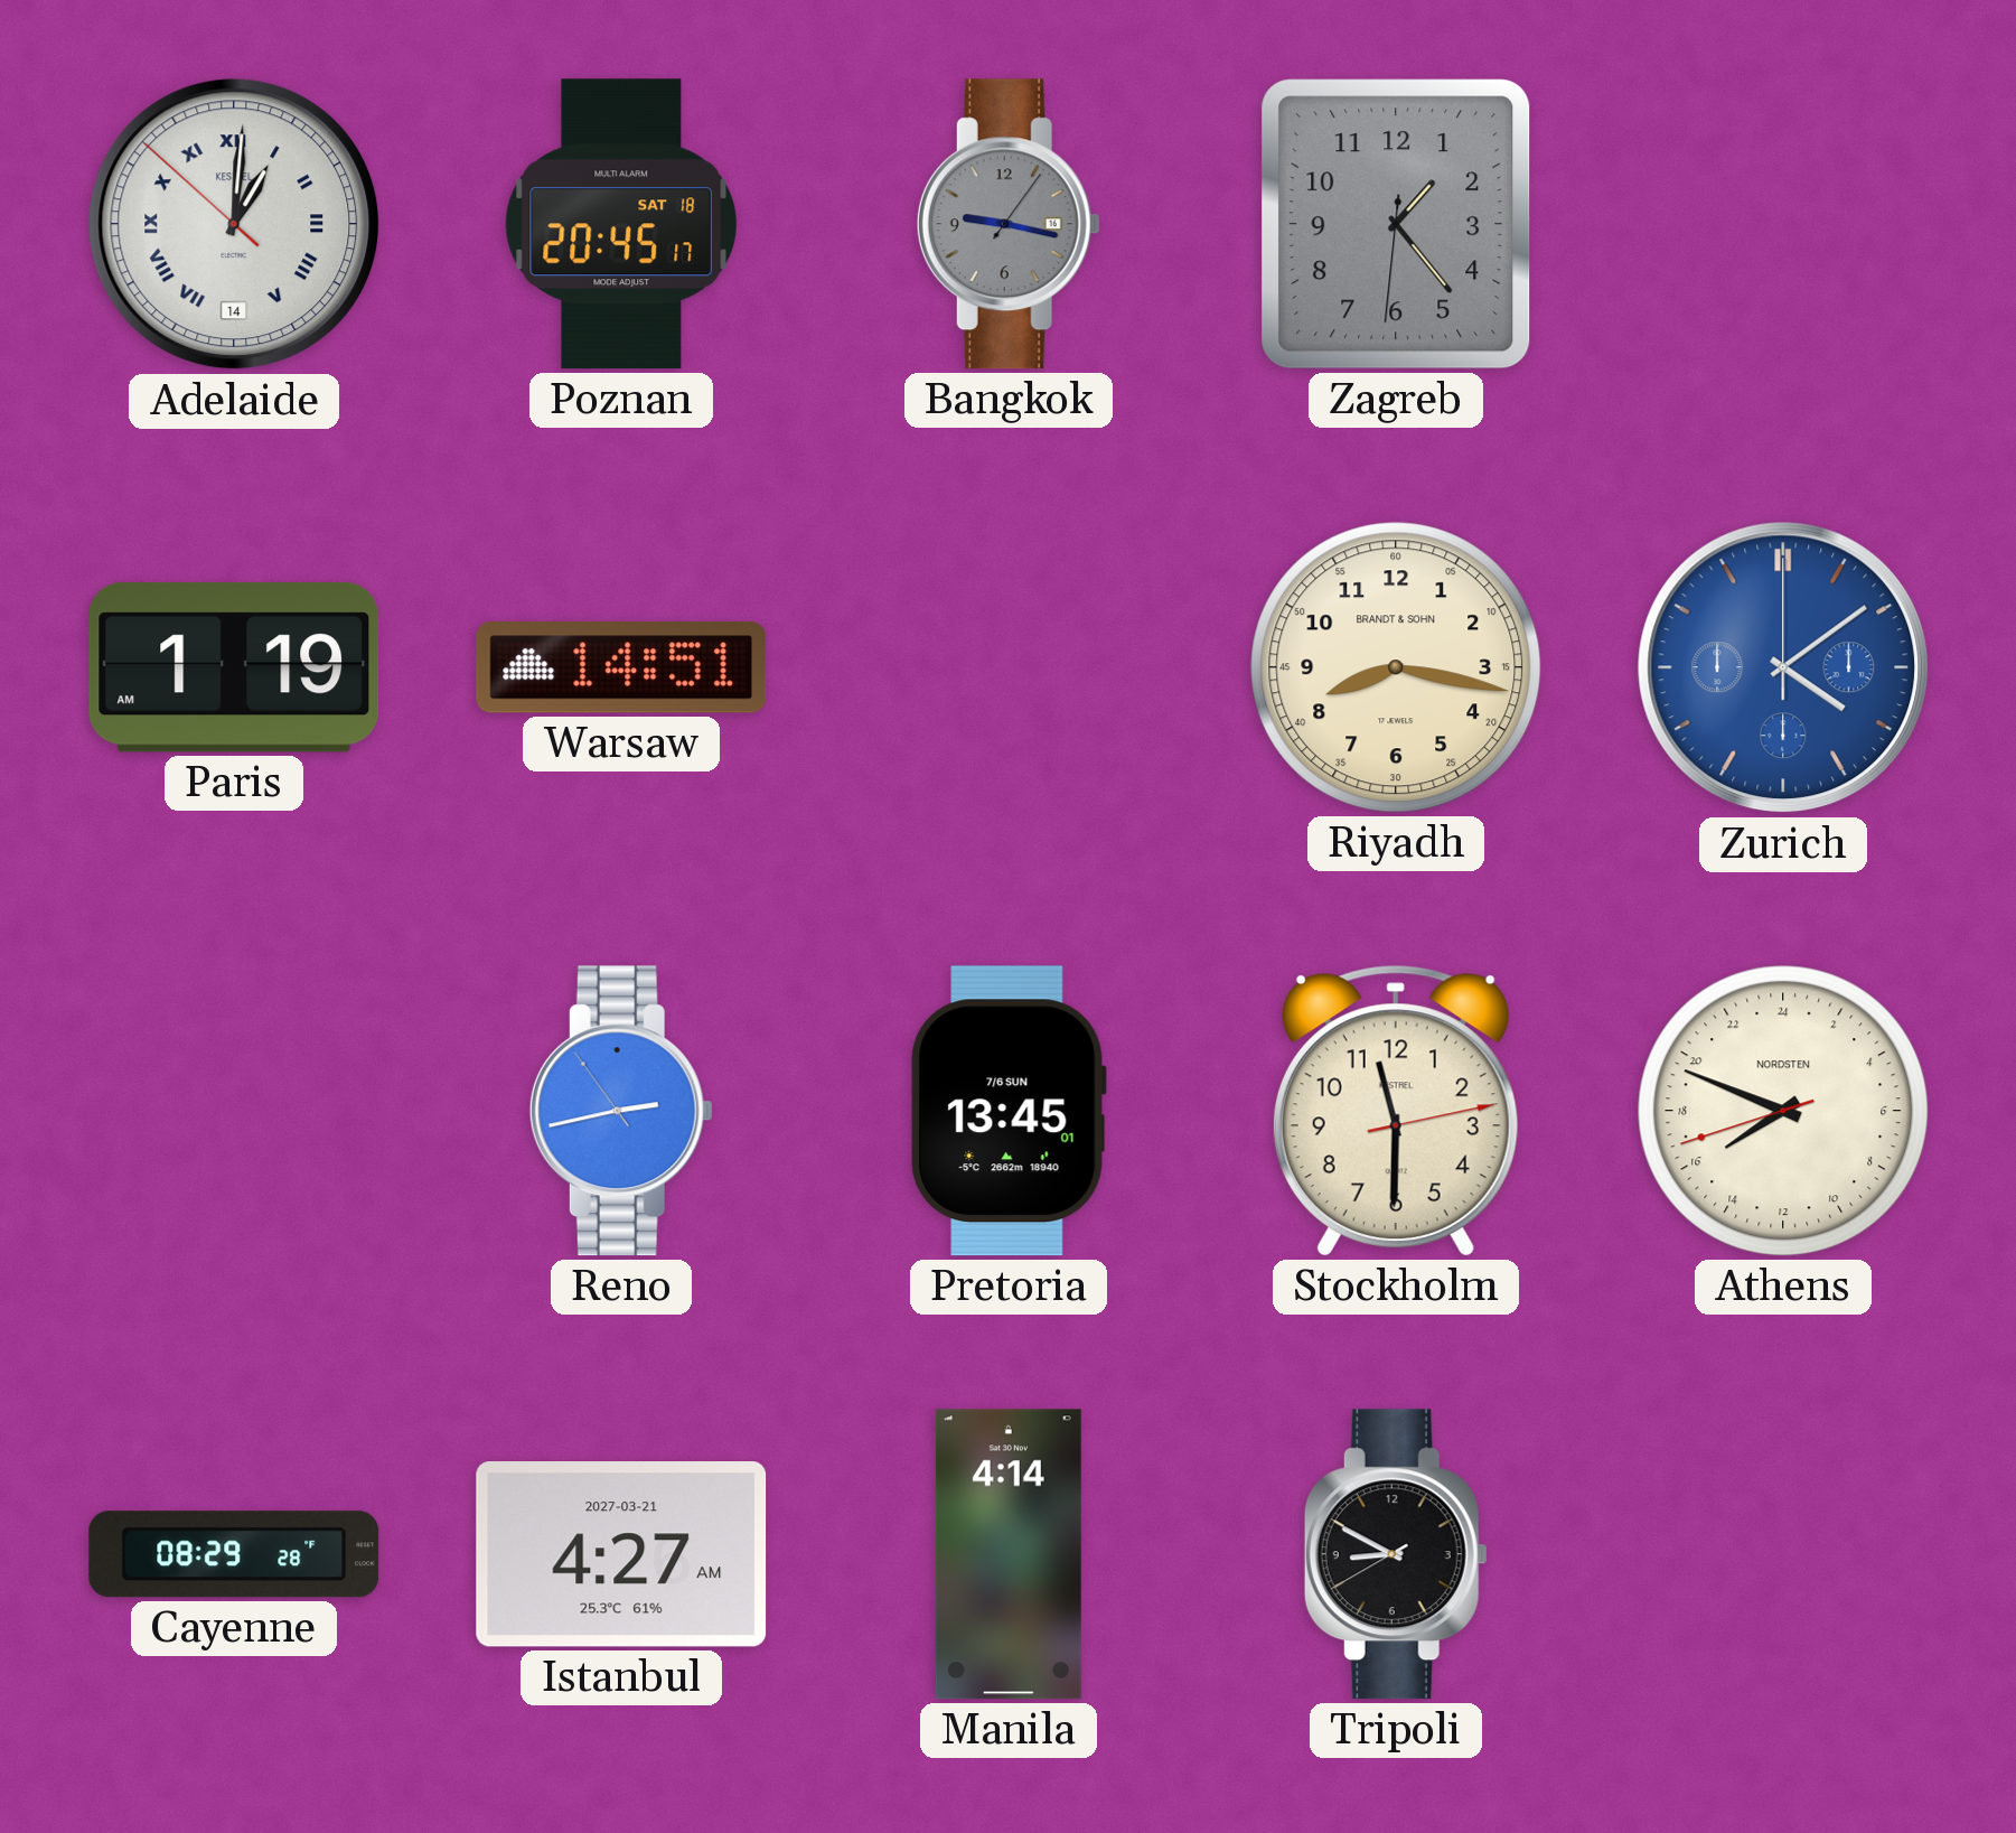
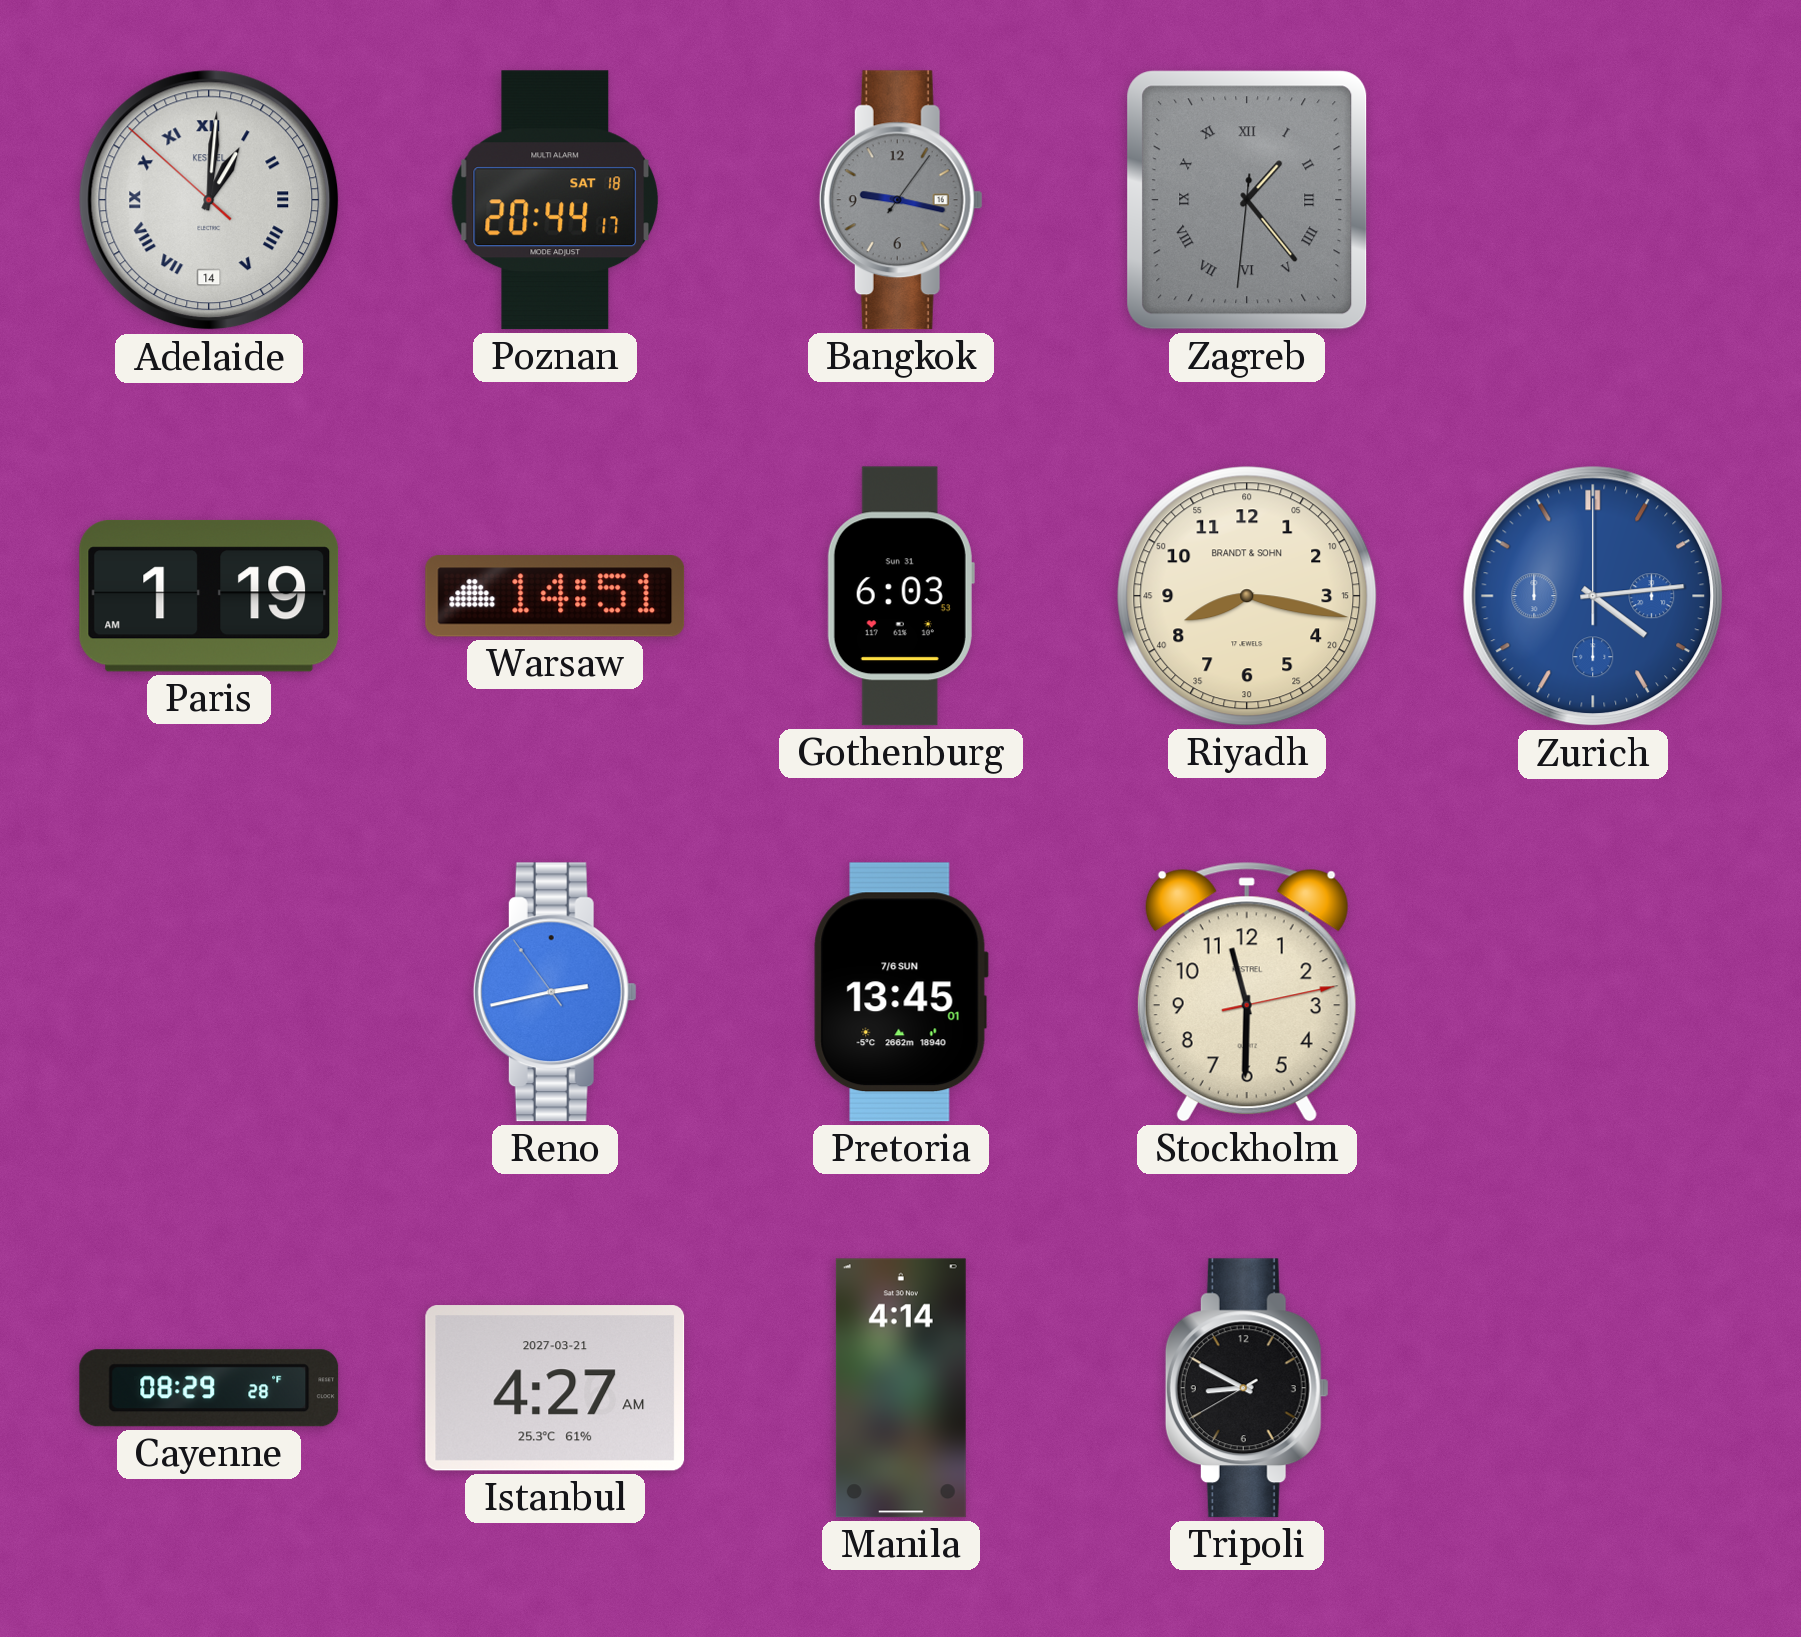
Poznan: 20:45 -> 20:44 (555, 200)
Zagreb numerals: Arabic -> Roman (1247, 200)
Gothenburg: none -> 6:03 (901, 596)
Zurich: 4:09 -> 4:14 (1593, 596)
Athens: 15:48 -> none (1783, 1111)
